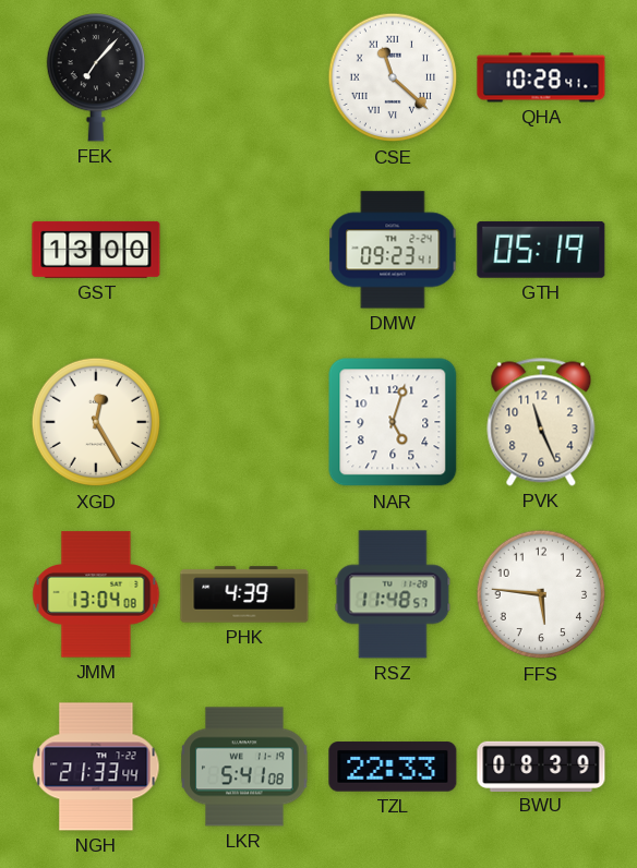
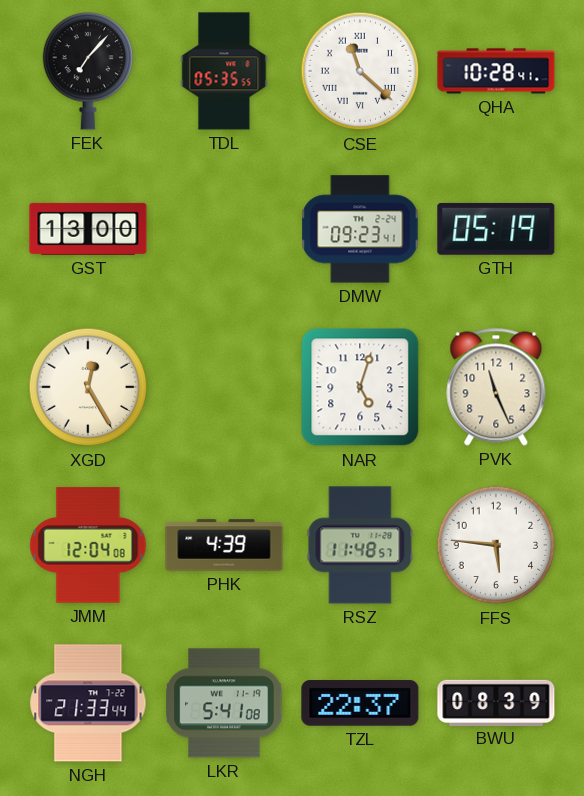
TDL: none -> 05:35 (224, 71)
JMM: 13:04 -> 12:04 (88, 545)
TZL: 22:33 -> 22:37 (360, 703)
